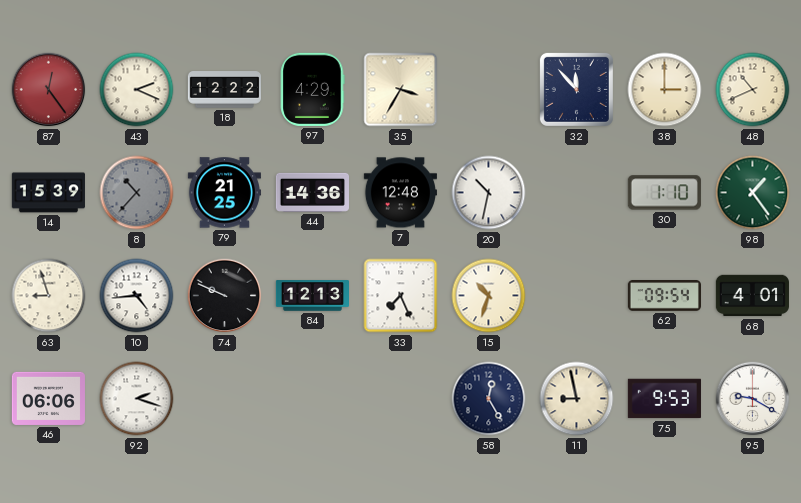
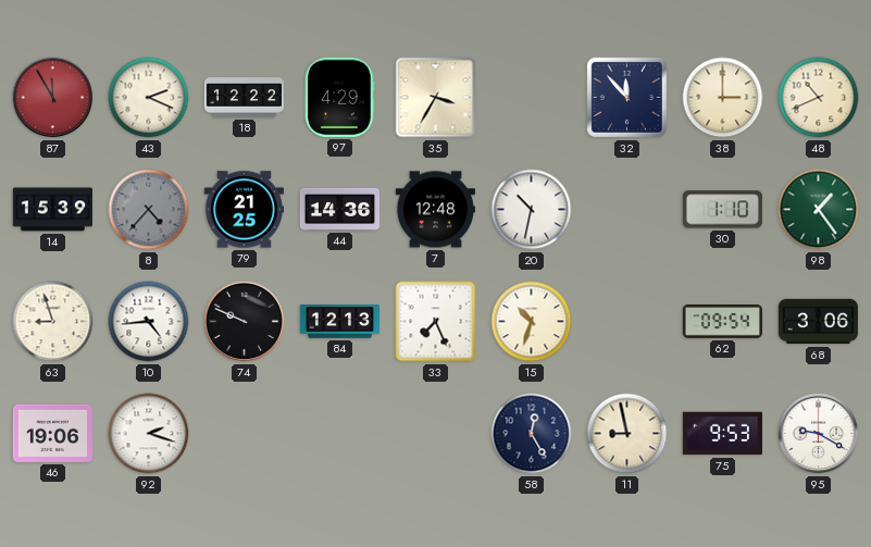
87: 12:24 -> 11:55 (53, 98)
8: 10:37 -> 4:37 (149, 210)
68: 4:01 -> 3:06 (818, 322)
46: 06:06 -> 19:06 (52, 433)
